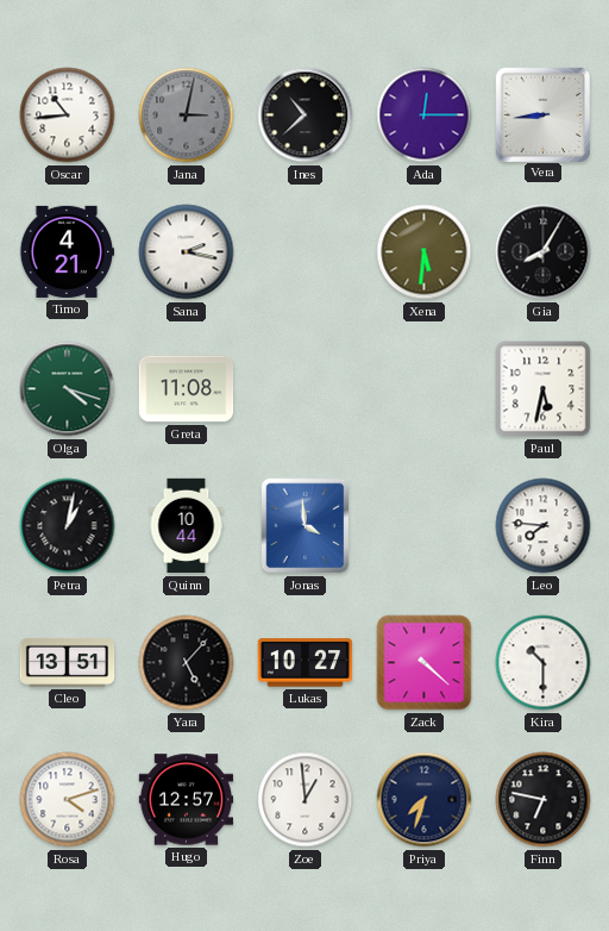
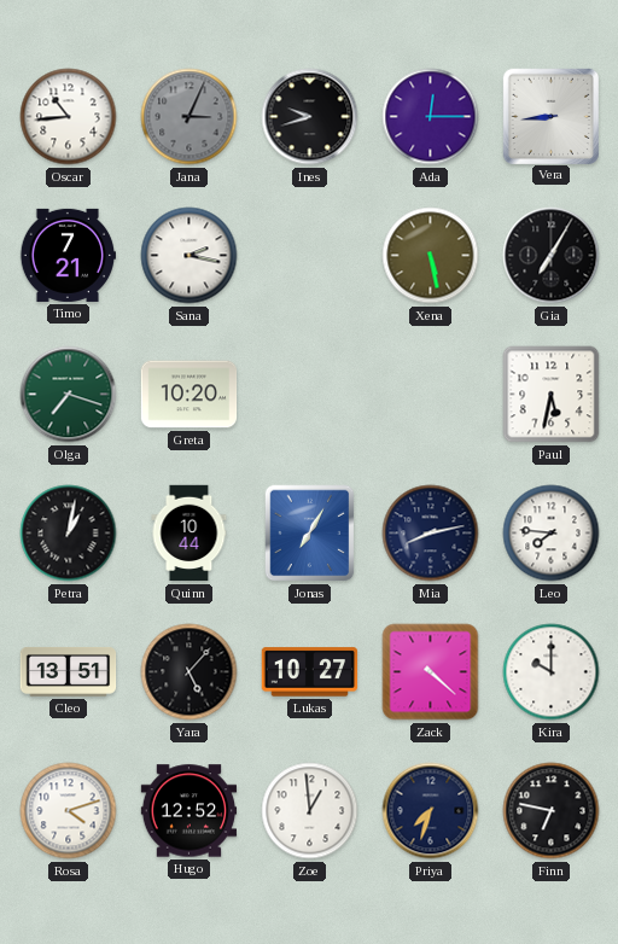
Jana: 3:02 -> 3:04 (190, 117)
Ines: 10:38 -> 9:42 (310, 117)
Timo: 4:21 -> 7:21 (68, 255)
Xena: 5:31 -> 5:28 (431, 256)
Gia: 8:05 -> 7:05 (552, 256)
Olga: 4:18 -> 7:18 (69, 395)
Greta: 11:08 -> 10:20 (190, 395)
Jonas: 3:59 -> 7:05 (310, 534)
Mia: none -> 8:13 (431, 534)
Kira: 10:30 -> 10:00 (552, 672)
Hugo: 12:57 -> 12:52 (190, 811)
